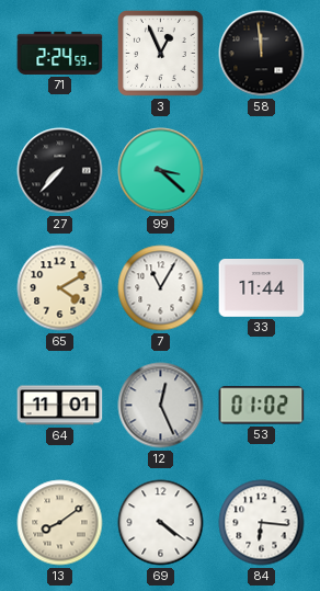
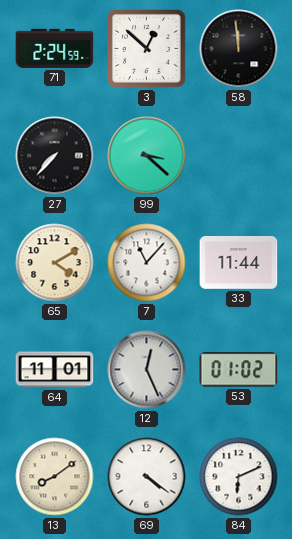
3: 12:56 -> 12:52 (146, 48)
7: 11:05 -> 11:07 (147, 263)
84: 6:16 -> 6:11 (239, 477)
